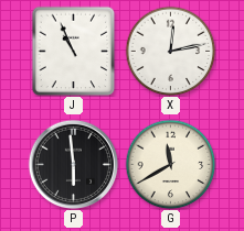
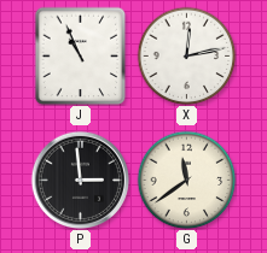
P: 5:59 -> 2:59 (80, 180)
G: 11:40 -> 11:39 (186, 180)
